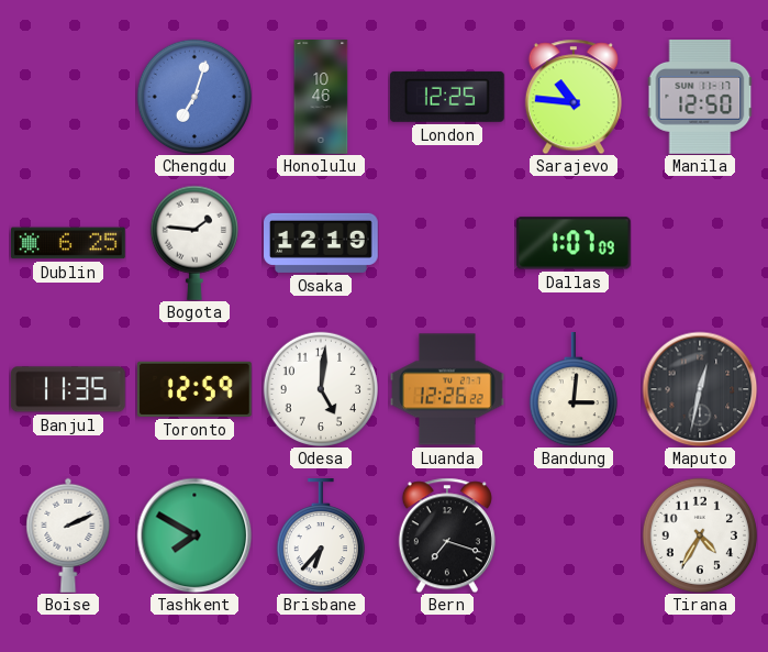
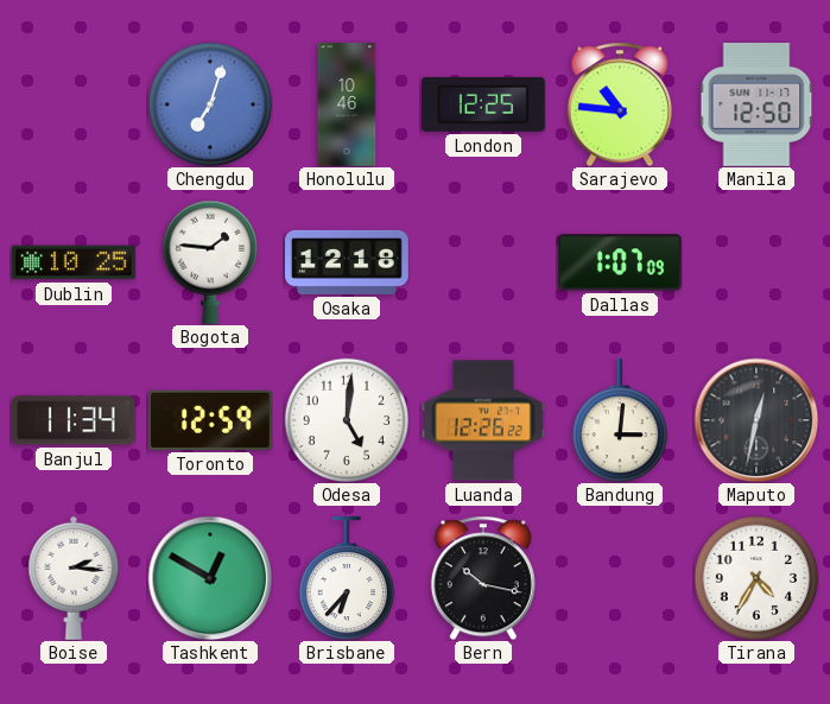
Dublin: 6:25 -> 10:25 (75, 262)
Osaka: 12:19 -> 12:18 (348, 262)
Banjul: 11:35 -> 11:34 (74, 420)
Boise: 2:11 -> 2:16 (74, 578)
Tashkent: 7:50 -> 12:50 (210, 578)
Bern: 7:18 -> 10:17 (483, 578)
